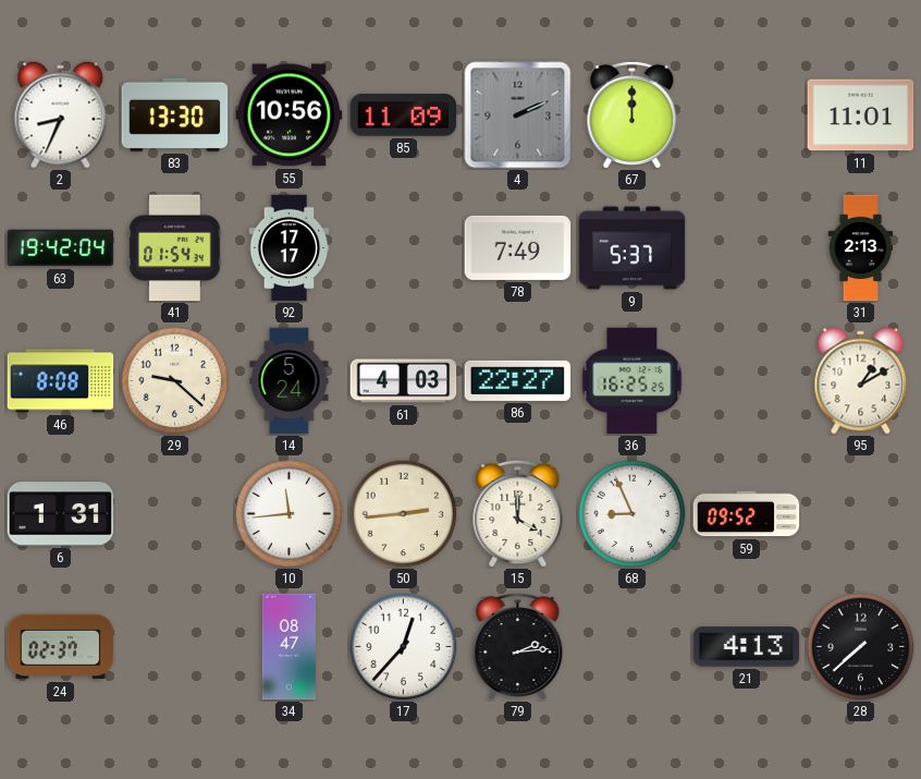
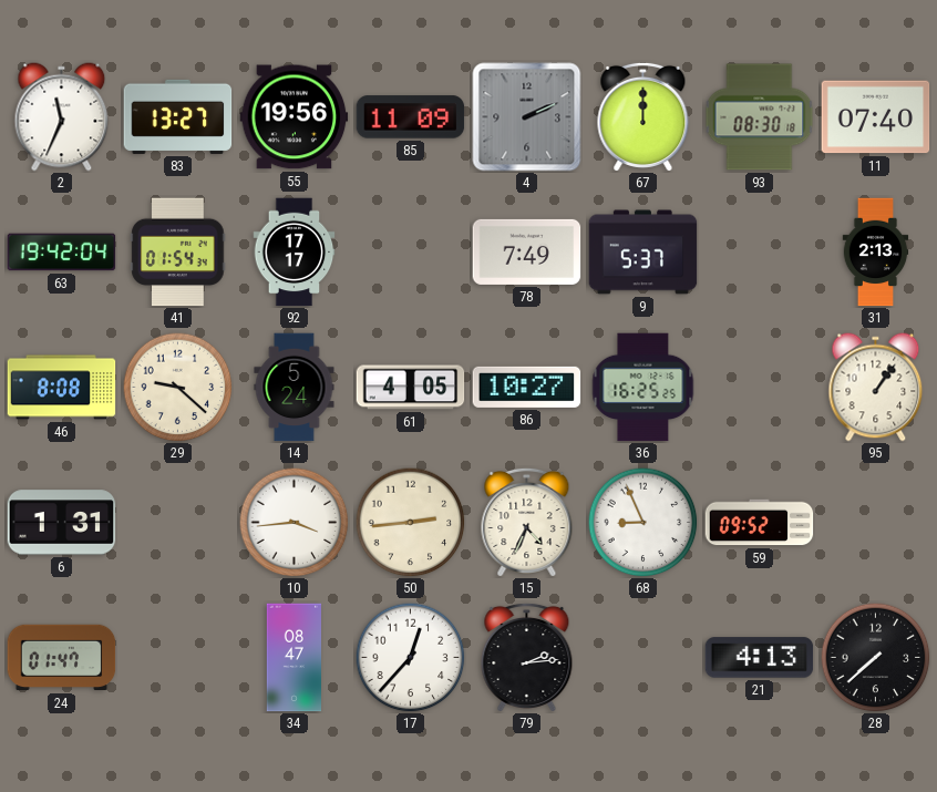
2: 8:34 -> 11:34 (62, 117)
83: 13:30 -> 13:27 (178, 116)
55: 10:56 -> 19:56 (295, 117)
93: none -> 08:30 (760, 117)
11: 11:01 -> 07:40 (876, 117)
61: 4:03 -> 4:05 (411, 388)
86: 22:27 -> 10:27 (527, 387)
95: 1:10 -> 1:06 (876, 388)
10: 11:44 -> 3:44 (295, 523)
15: 4:00 -> 4:34 (527, 522)
24: 02:37 -> 01:47 (62, 658)
